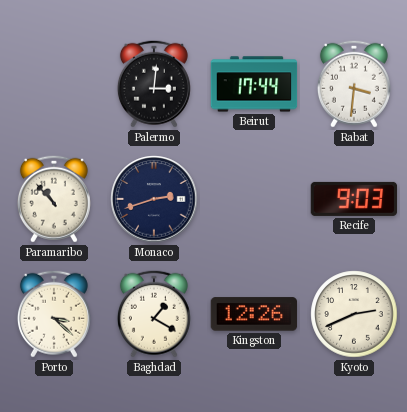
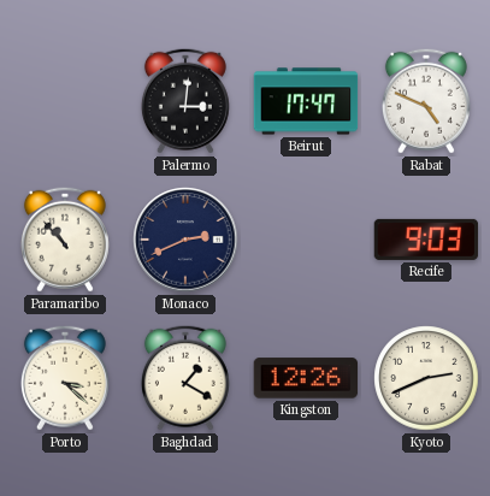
Beirut: 17:44 -> 17:47 (306, 101)
Rabat: 3:31 -> 4:49 (426, 101)
Monaco: 2:42 -> 2:41 (185, 240)
